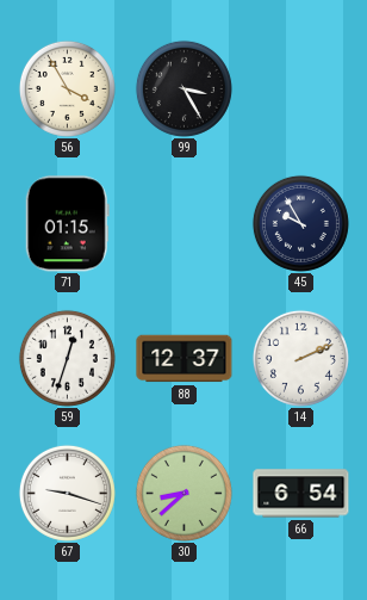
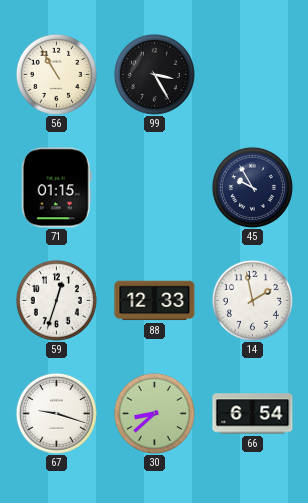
56: 3:55 -> 10:55 (56, 74)
88: 12:37 -> 12:33 (155, 301)
14: 2:11 -> 1:58 (252, 300)
